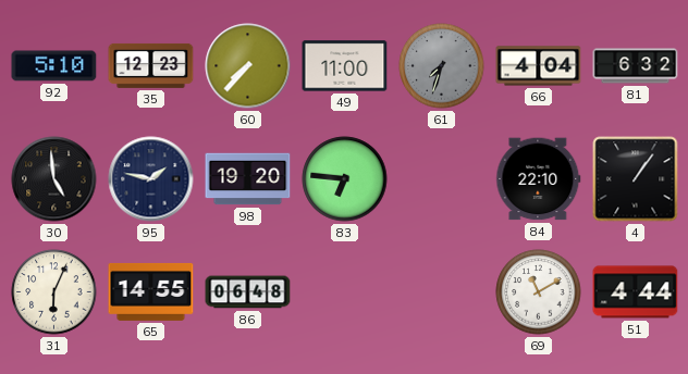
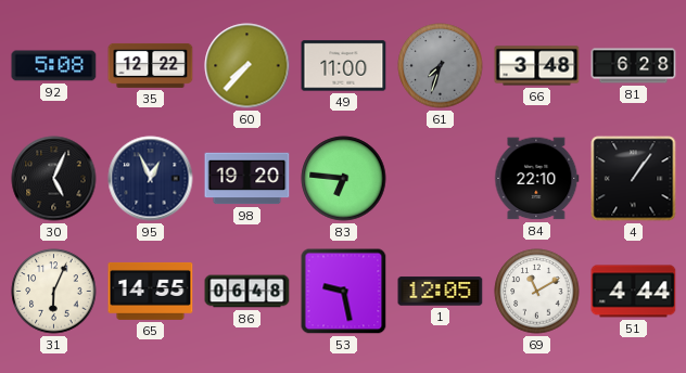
92: 5:10 -> 5:08 (54, 66)
35: 12:23 -> 12:22 (151, 65)
66: 4:04 -> 3:48 (537, 66)
81: 6:32 -> 6:28 (634, 66)
30: 4:59 -> 5:04 (54, 179)
95: 1:47 -> 12:56 (151, 179)
53: none -> 9:28 (344, 292)
1: none -> 12:05 (441, 292)
